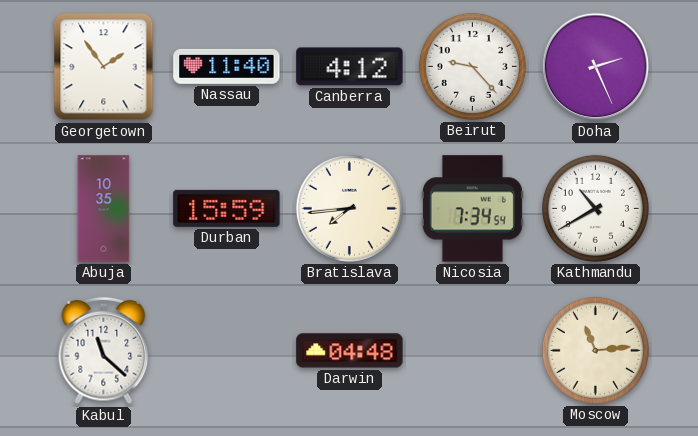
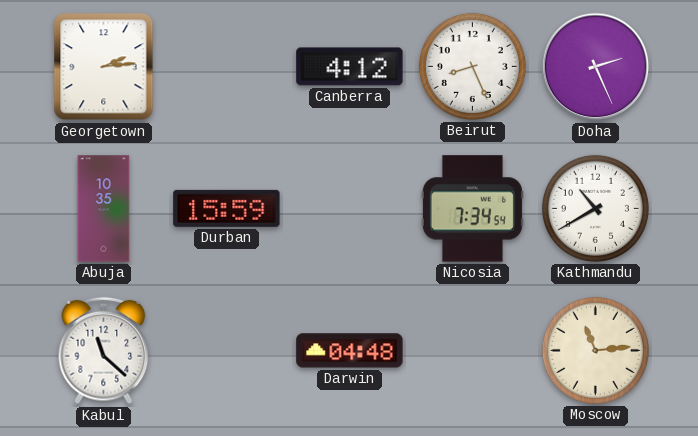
Georgetown: 1:54 -> 2:14 (104, 67)
Nassau: 11:40 -> none (227, 66)
Beirut: 9:23 -> 8:26 (472, 66)
Bratislava: 7:44 -> none (349, 208)
